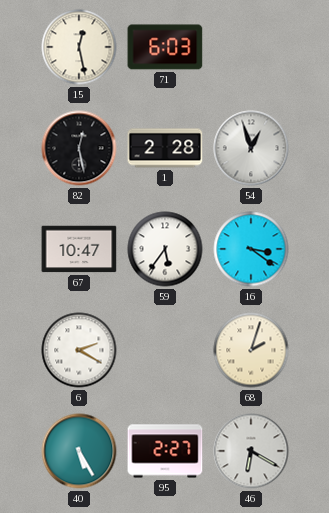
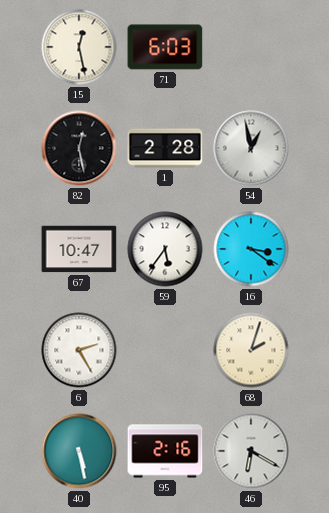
54: 12:57 -> 12:58 (251, 148)
6: 2:20 -> 2:25 (79, 350)
40: 5:25 -> 5:28 (79, 451)
95: 2:27 -> 2:16 (165, 451)
